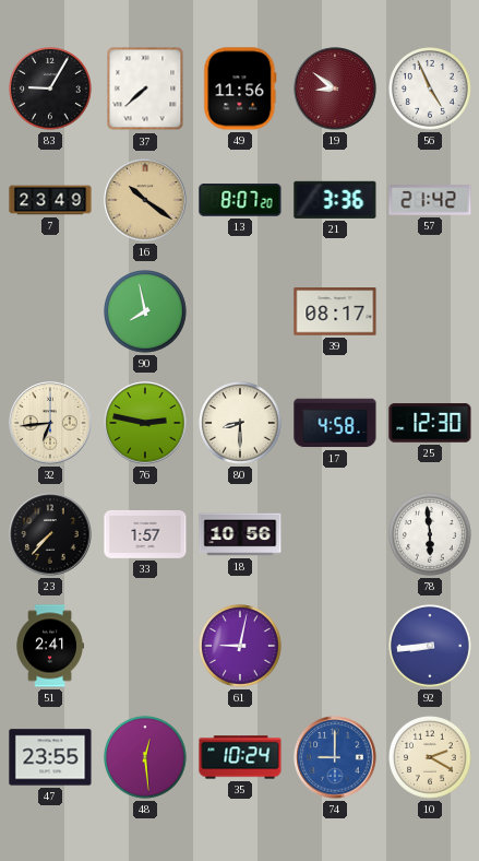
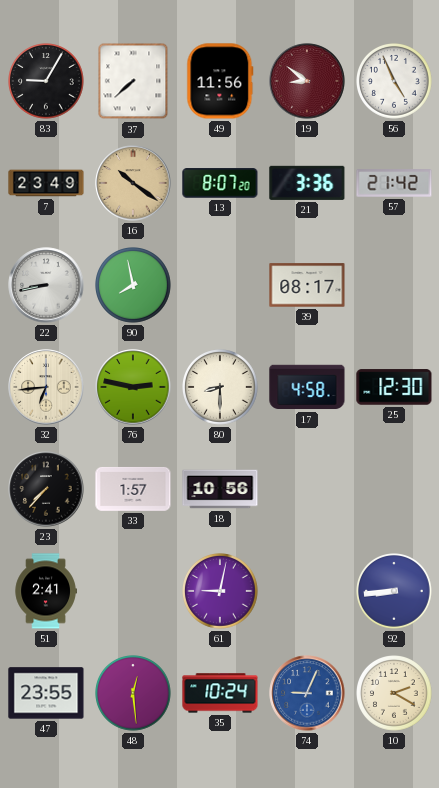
22: none -> 8:43 (46, 285)
78: 5:59 -> none (431, 535)
74: 9:00 -> 9:04 (307, 693)
